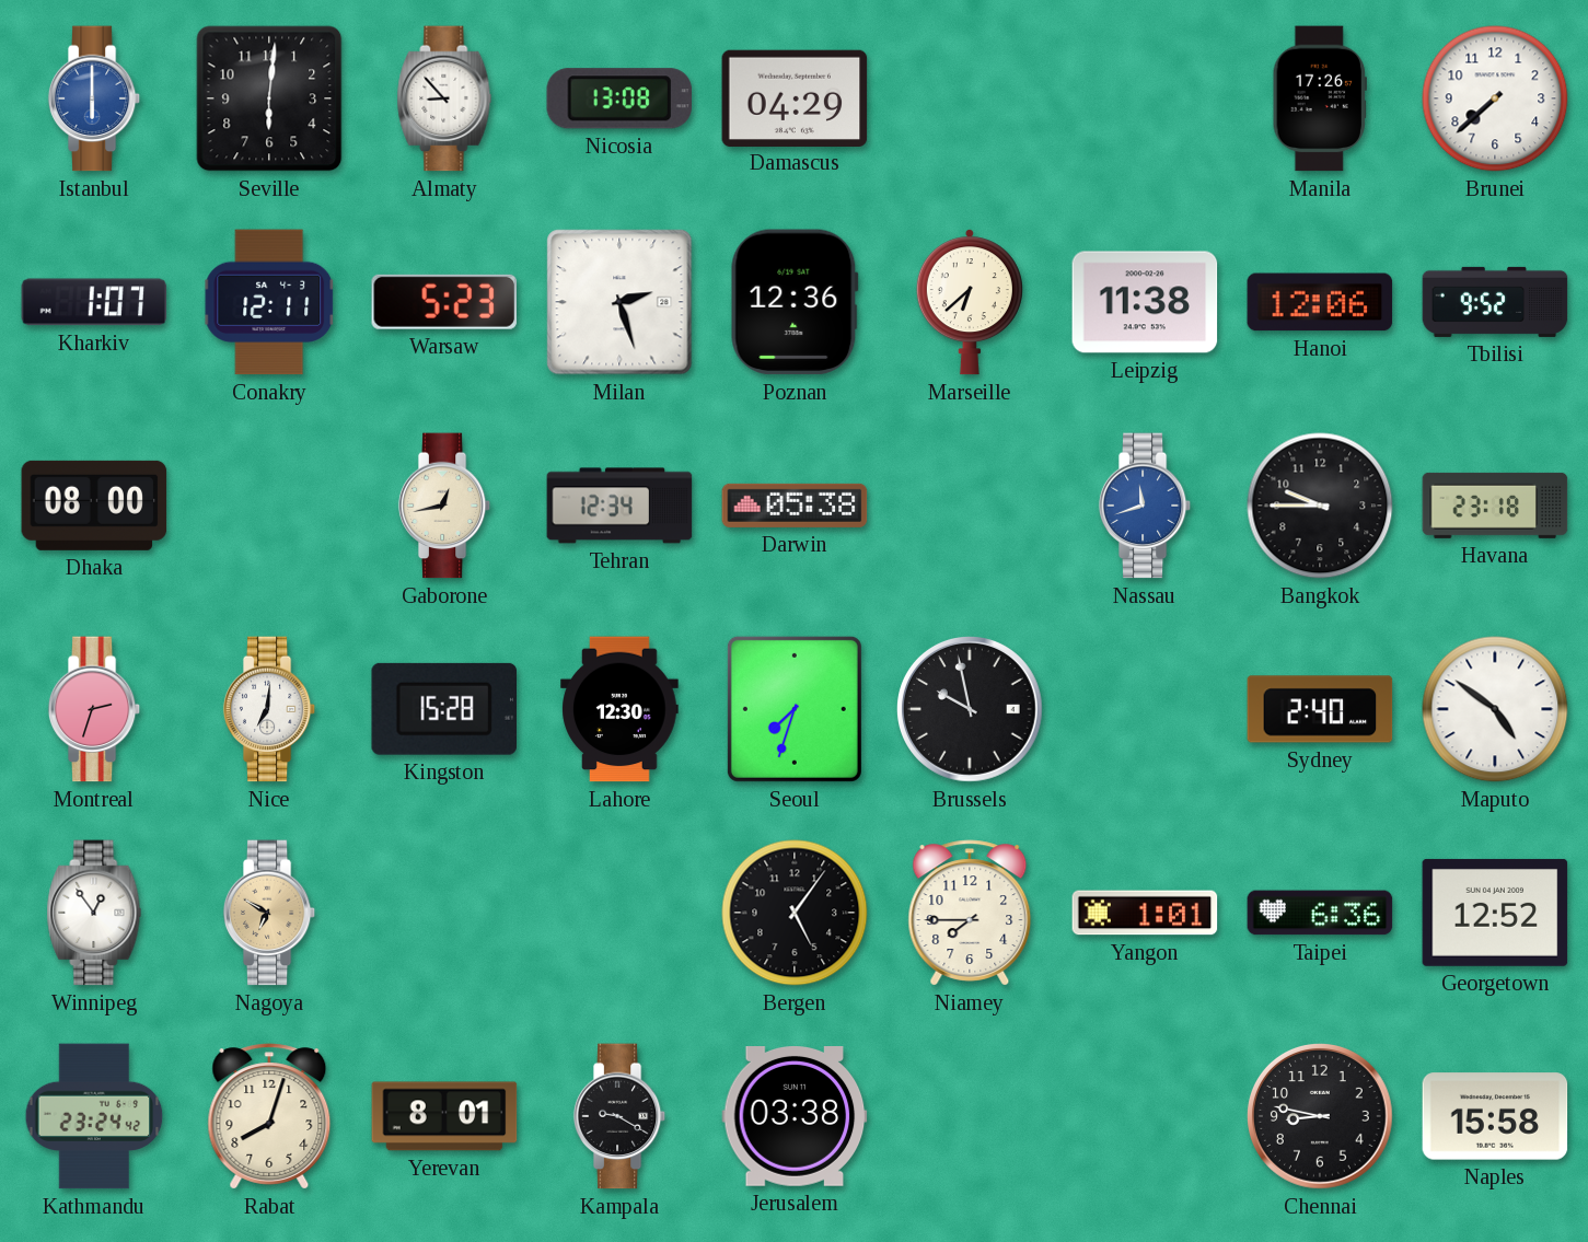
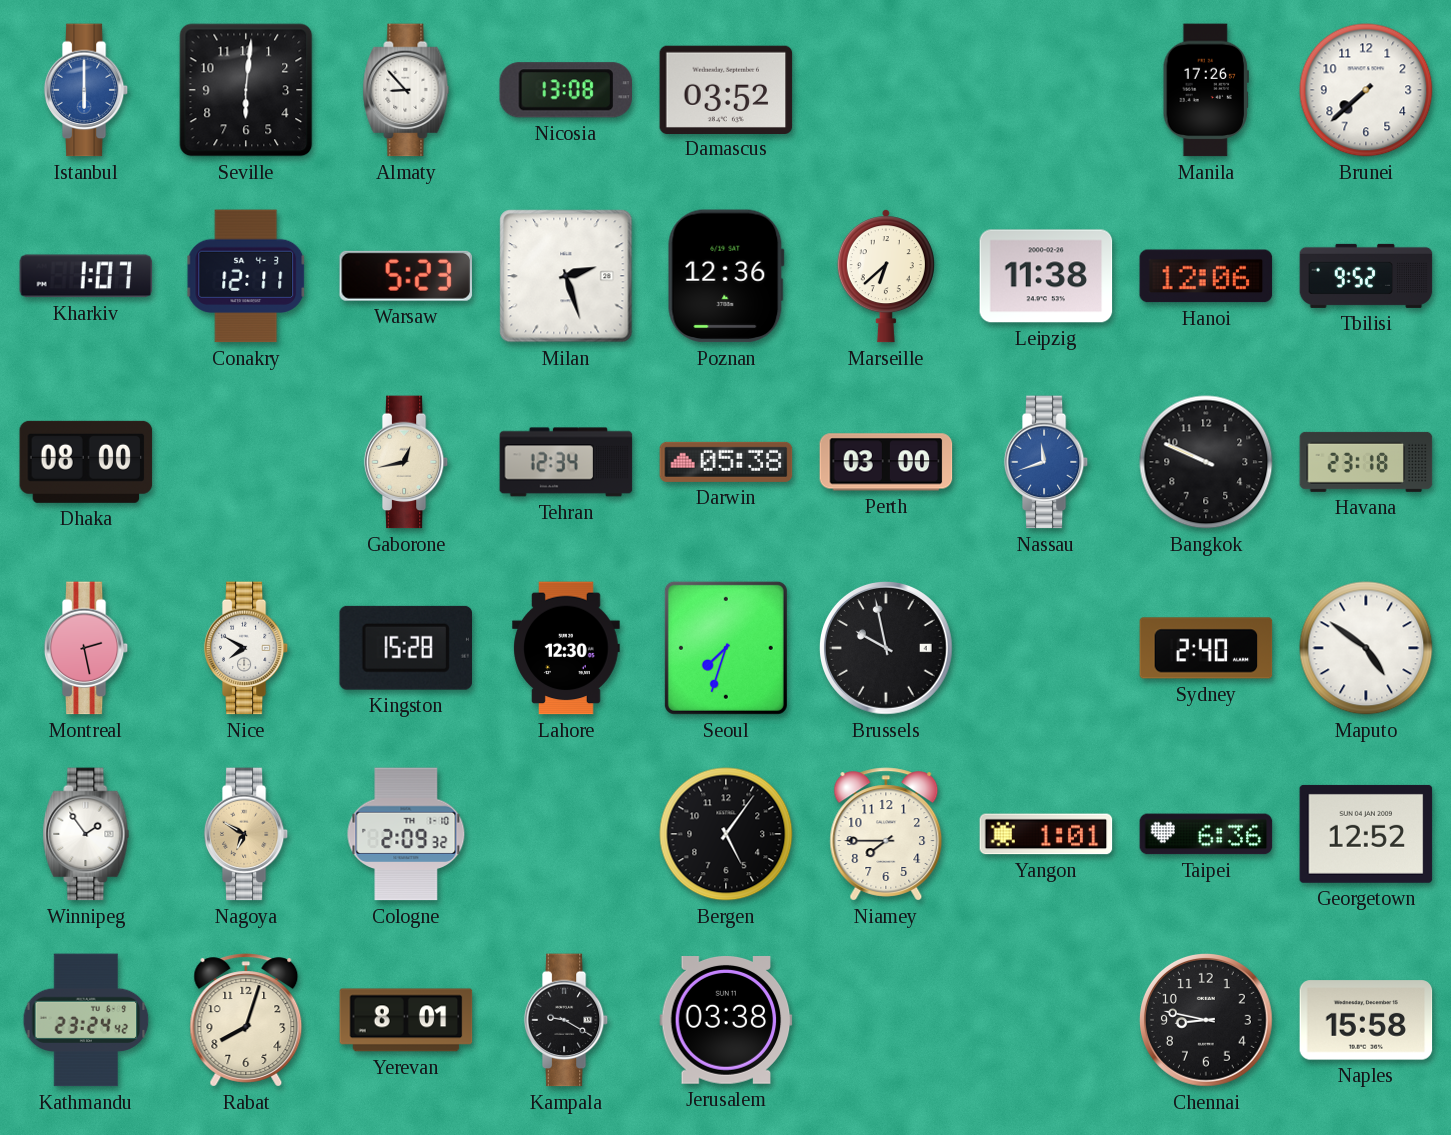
Damascus: 04:29 -> 03:52 (726, 89)
Perth: none -> 03:00 (886, 462)
Bangkok: 9:45 -> 9:49 (1206, 462)
Montreal: 2:33 -> 2:28 (86, 648)
Nice: 7:01 -> 7:50 (246, 648)
Winnipeg: 12:54 -> 1:54 (86, 834)
Cologne: none -> 2:09 (406, 834)
